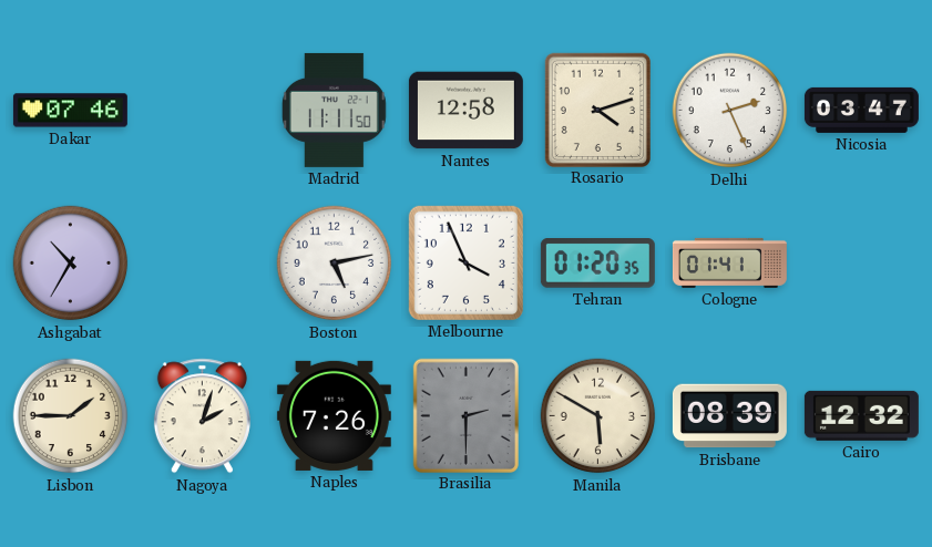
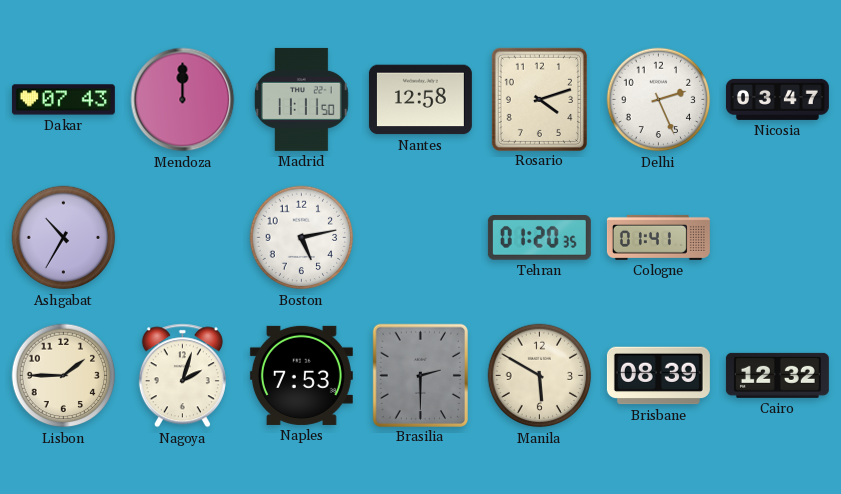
Dakar: 07:46 -> 07:43 (63, 100)
Mendoza: none -> 12:00 (183, 100)
Melbourne: 3:56 -> none (465, 262)
Naples: 7:26 -> 7:53 (301, 375)
